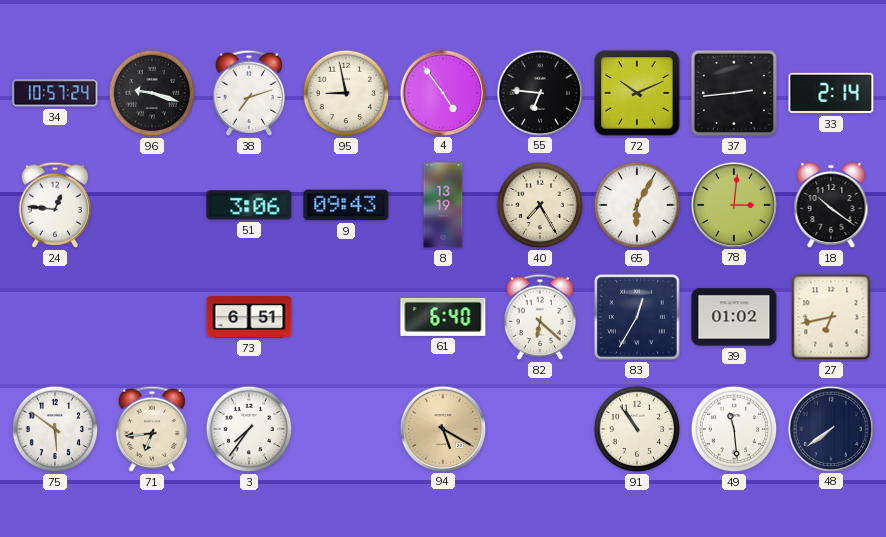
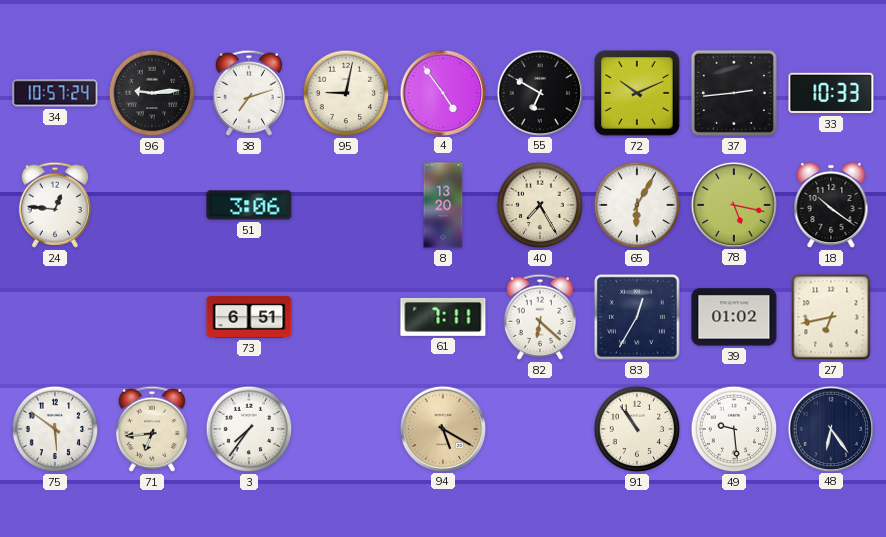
96: 9:18 -> 9:14 (152, 93)
95: 8:58 -> 9:02 (346, 93)
55: 6:46 -> 6:50 (539, 92)
33: 2:14 -> 10:33 (831, 93)
9: 09:43 -> none (346, 205)
8: 13:19 -> 13:20 (443, 205)
78: 3:01 -> 5:17 (733, 204)
61: 6:40 -> 7:11 (443, 317)
49: 11:29 -> 9:29 (734, 429)
48: 7:39 -> 6:24 (830, 428)
